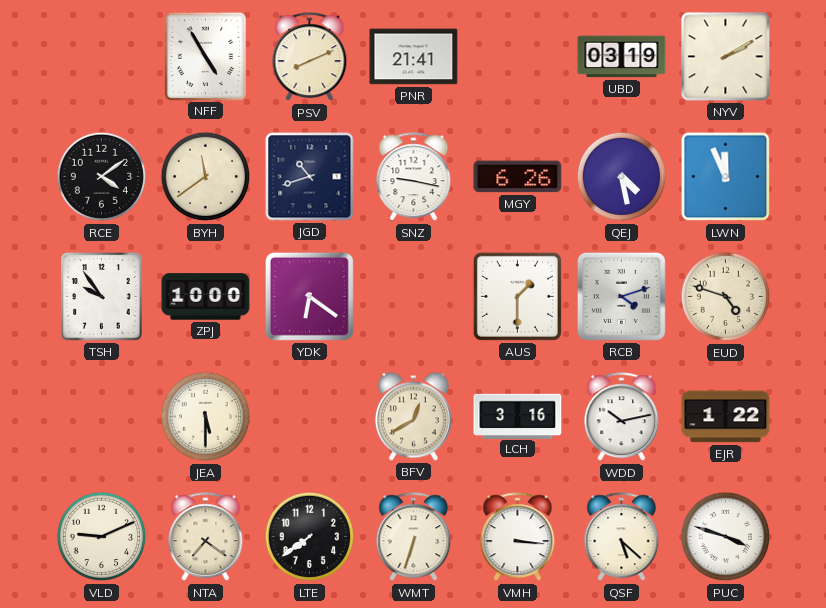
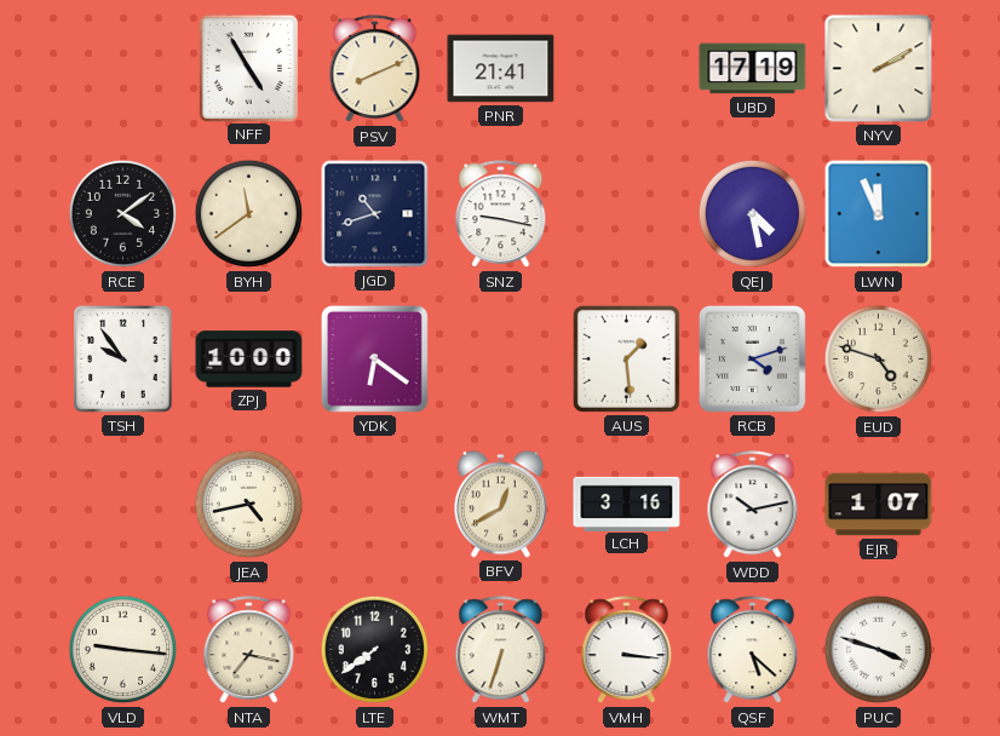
UBD: 03:19 -> 17:19 (753, 69)
MGY: 6:26 -> none (518, 177)
AUS: 1:30 -> 1:29 (626, 358)
JEA: 5:30 -> 4:43 (249, 505)
EJR: 1:22 -> 1:07 (879, 505)
VLD: 9:11 -> 9:16 (123, 650)
NTA: 7:21 -> 7:17 (249, 650)
